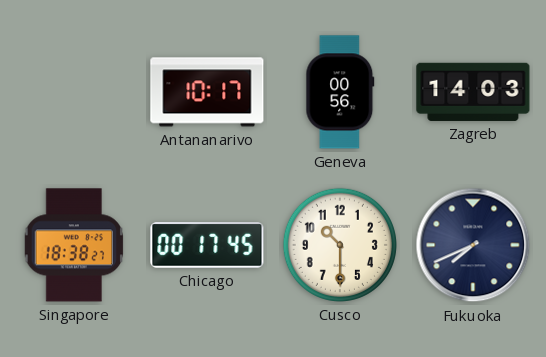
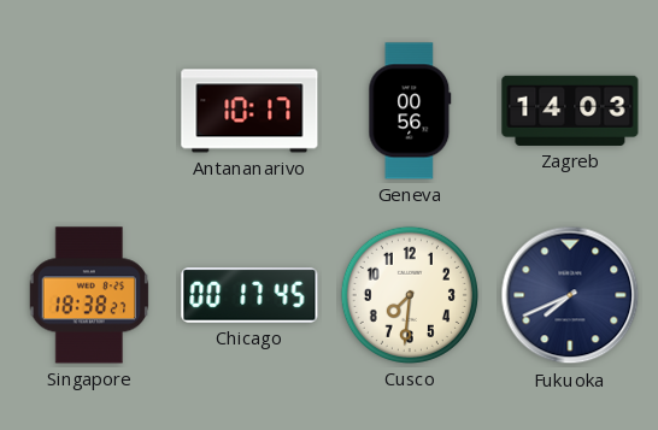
Cusco: 10:30 -> 7:31 (410, 295)
